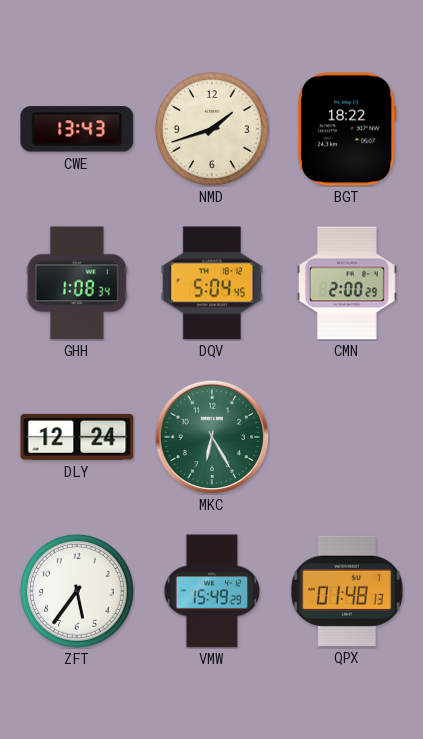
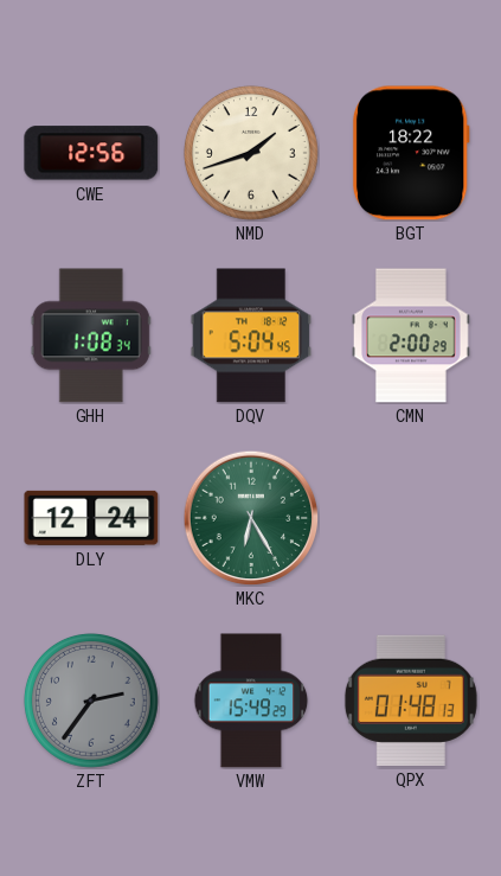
CWE: 13:43 -> 12:56 (91, 153)
ZFT: 5:36 -> 2:36 (91, 701)
ZFT dial: white -> grey (91, 701)
